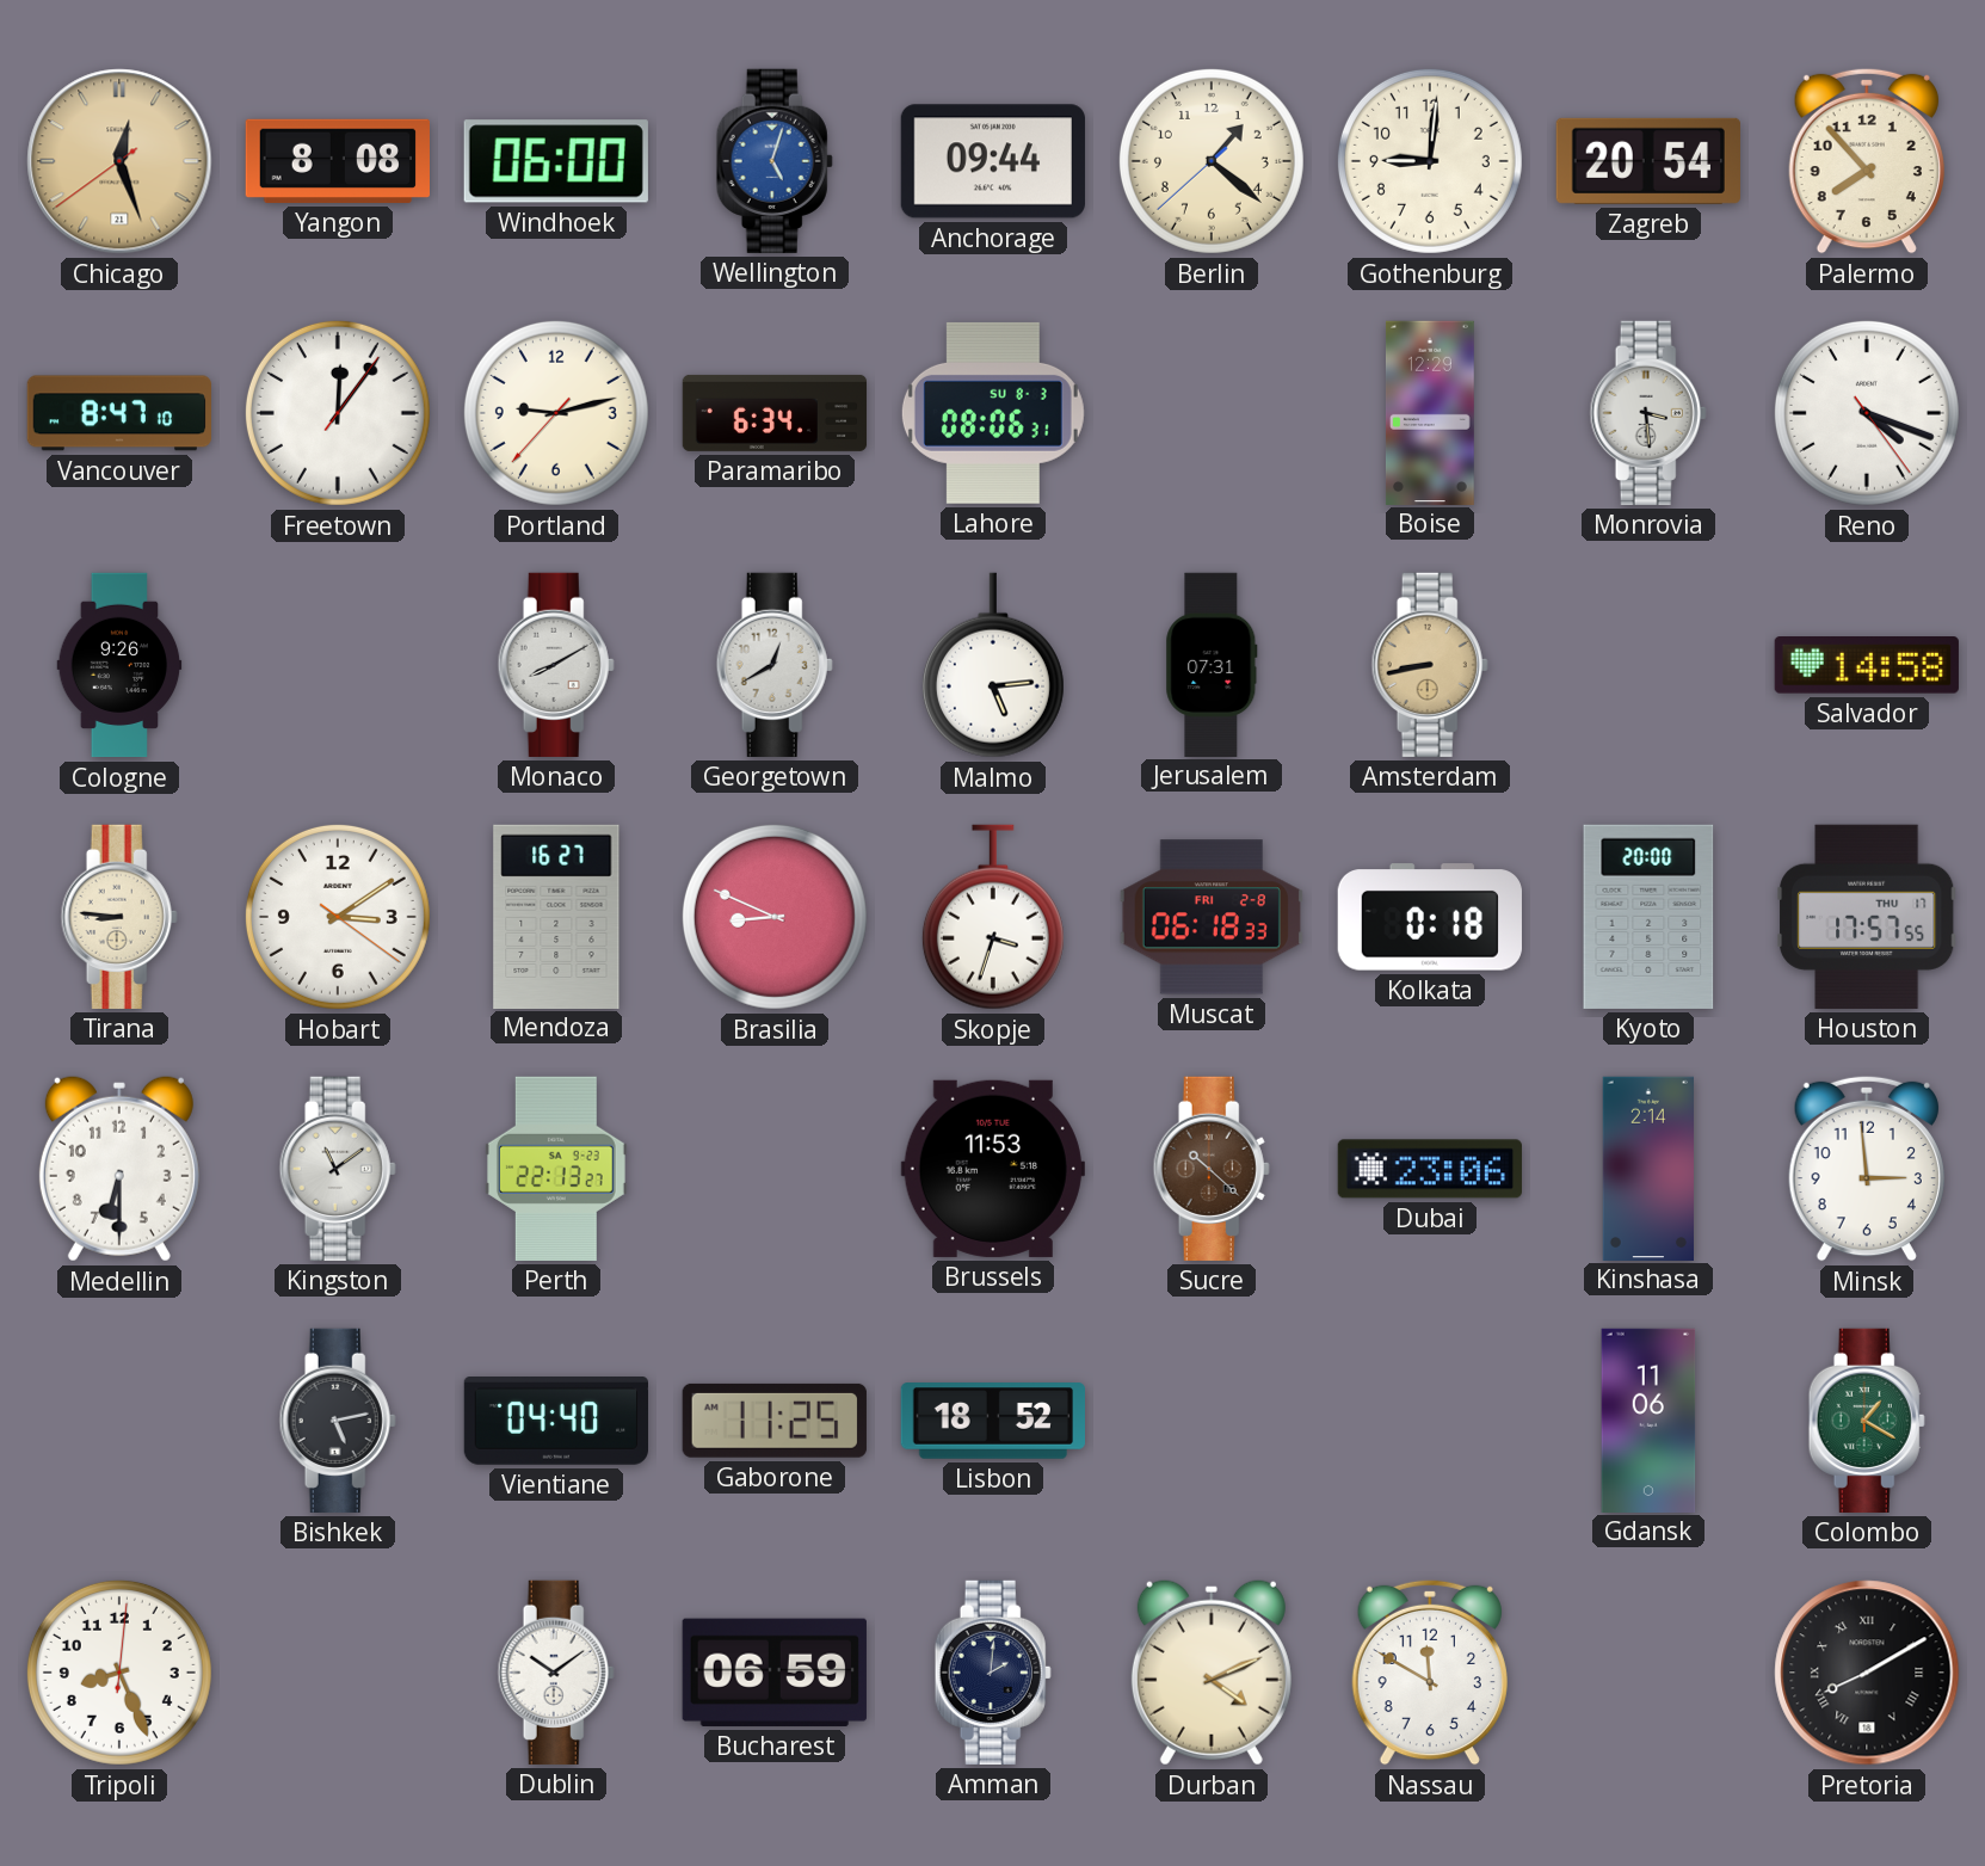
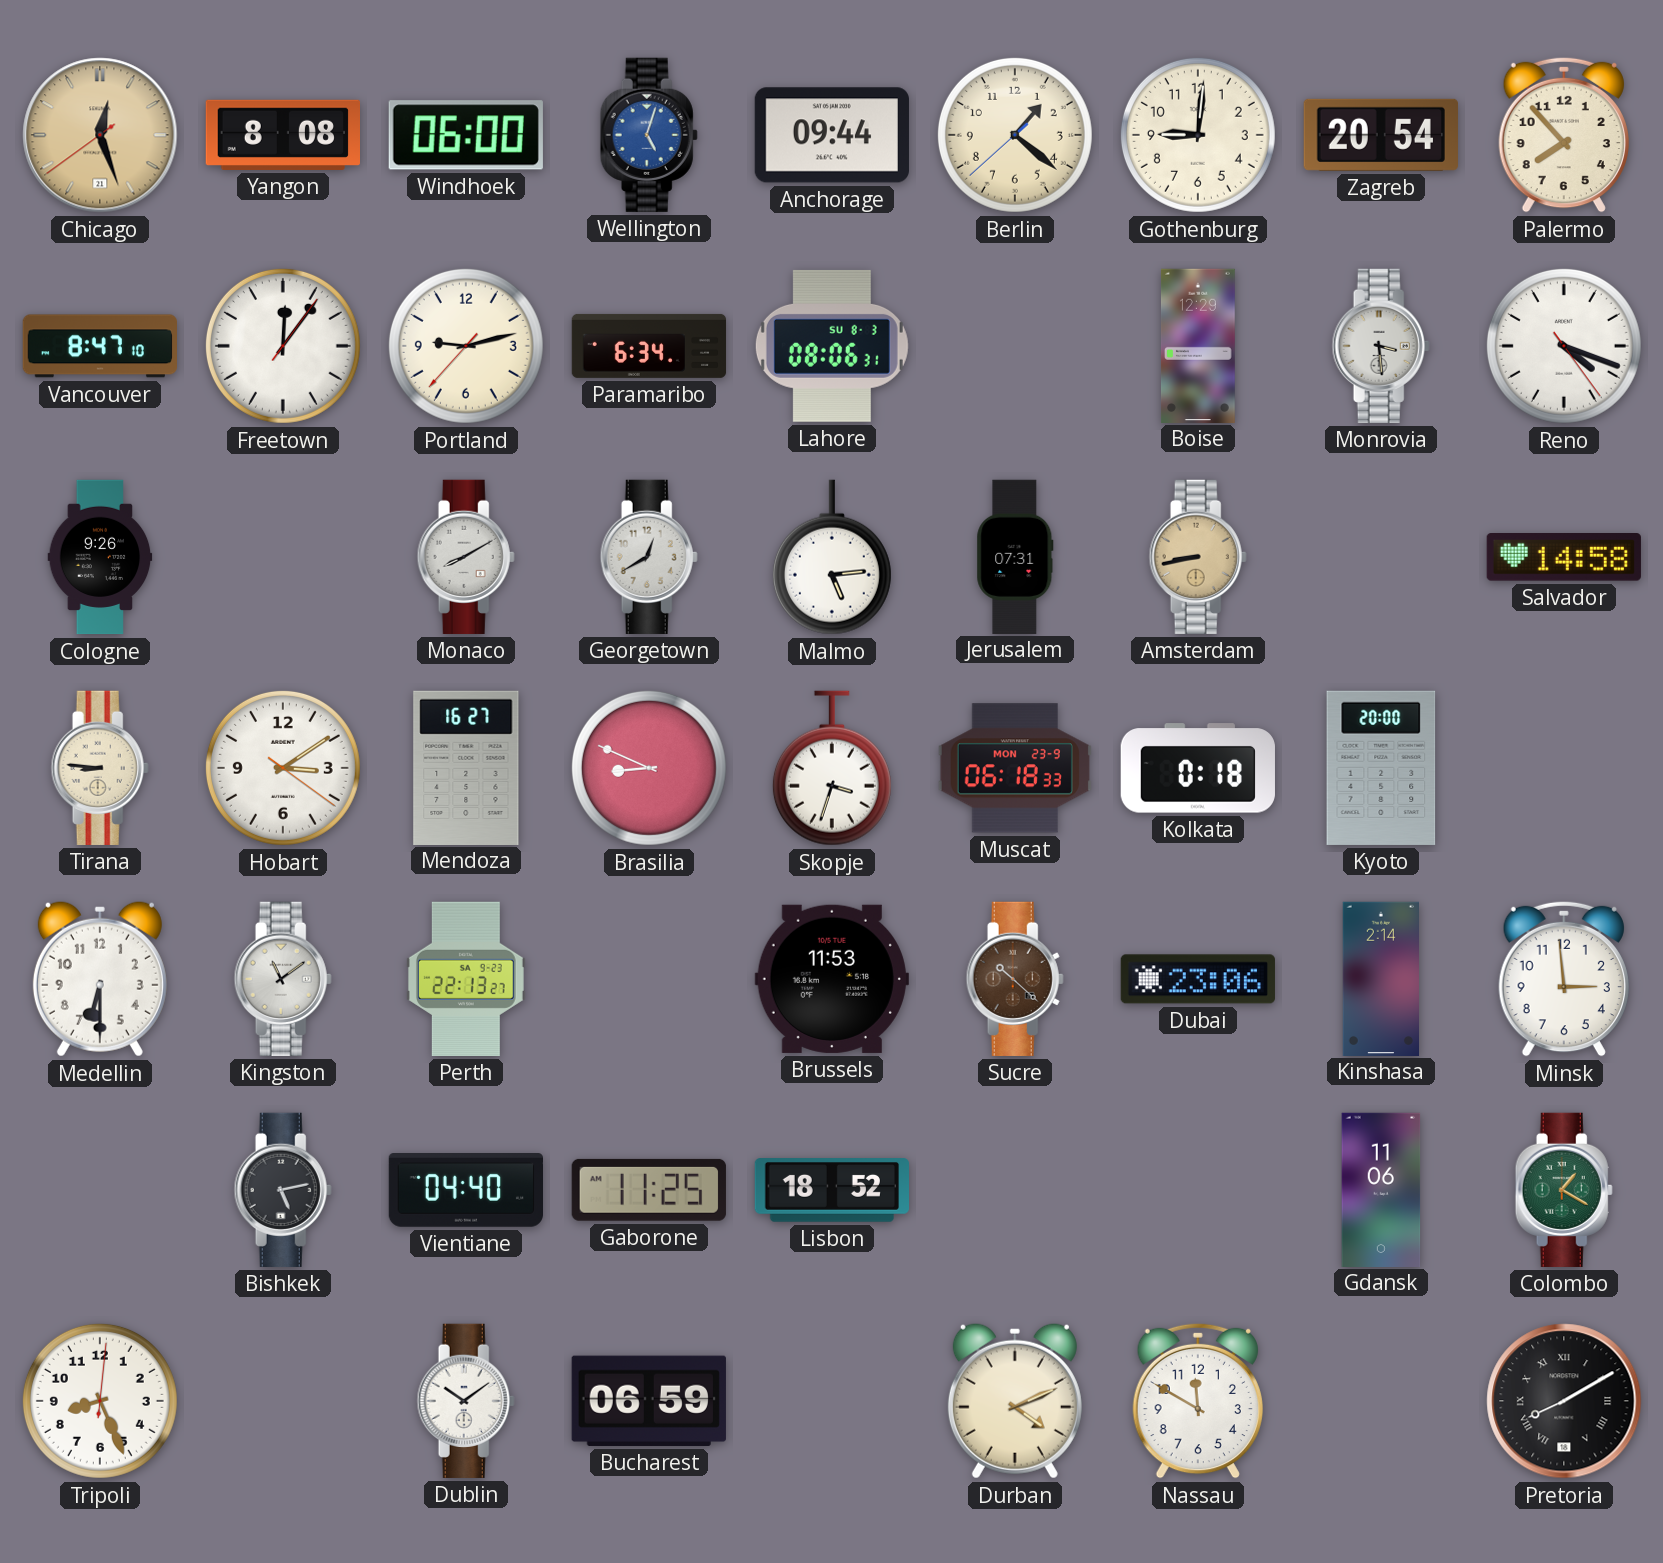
Muscat date: FRI 2-8 -> MON 23-9 (1015, 768)
Houston: 17:57 -> none (1868, 917)
Amman: 2:01 -> none (993, 1673)
